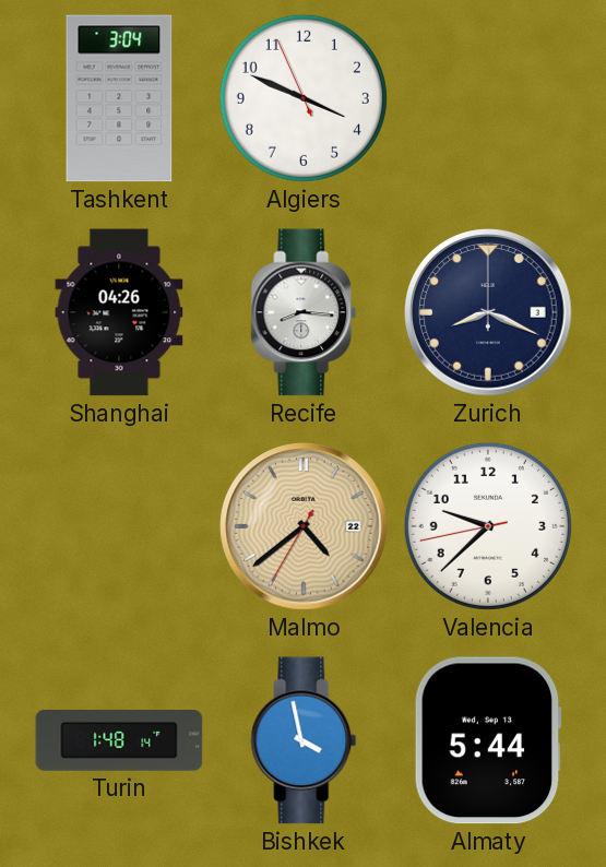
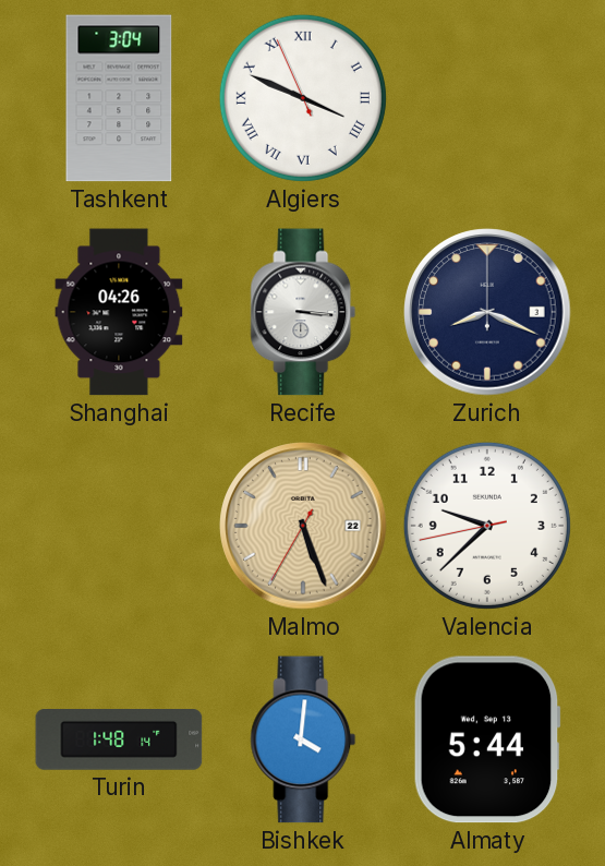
Algiers numerals: Arabic -> Roman (303, 98)
Recife: 8:16 -> 3:16 (303, 312)
Malmo: 4:38 -> 5:26 (303, 526)
Bishkek: 3:58 -> 4:01 (303, 739)
